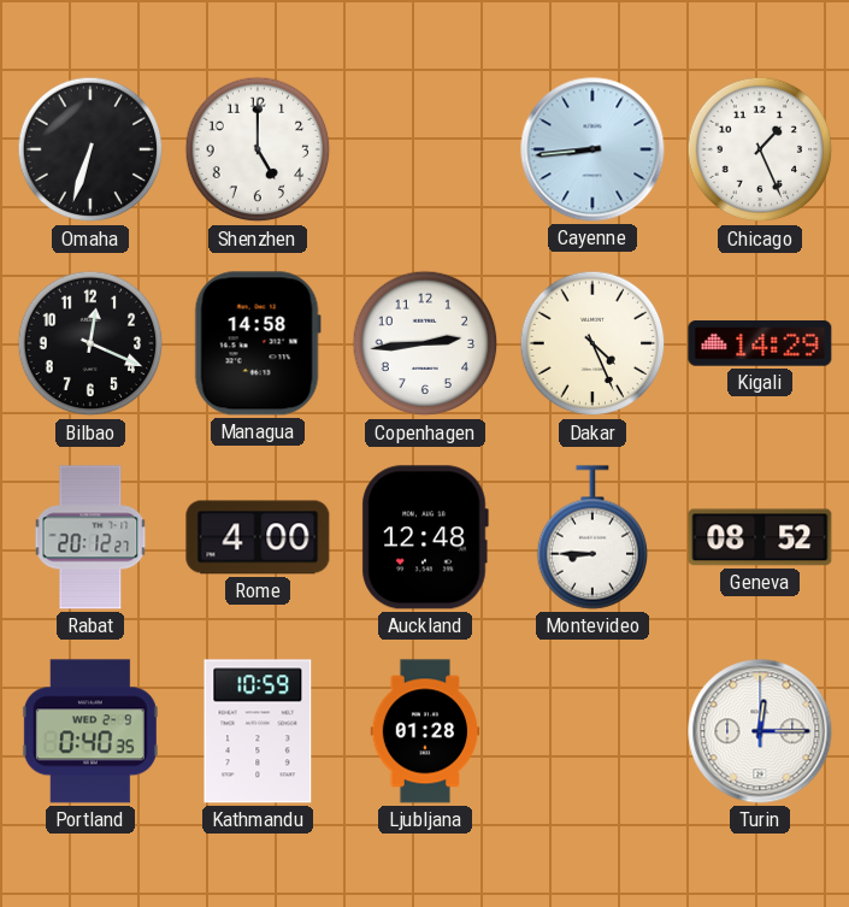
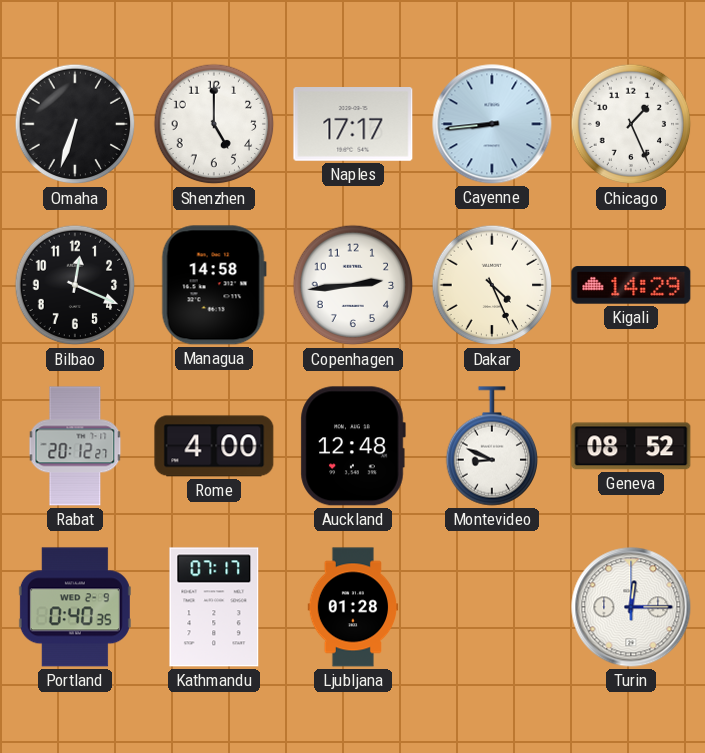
Naples: none -> 17:17 (353, 125)
Montevideo: 8:45 -> 8:49 (491, 446)
Kathmandu: 10:59 -> 07:17 (214, 607)
